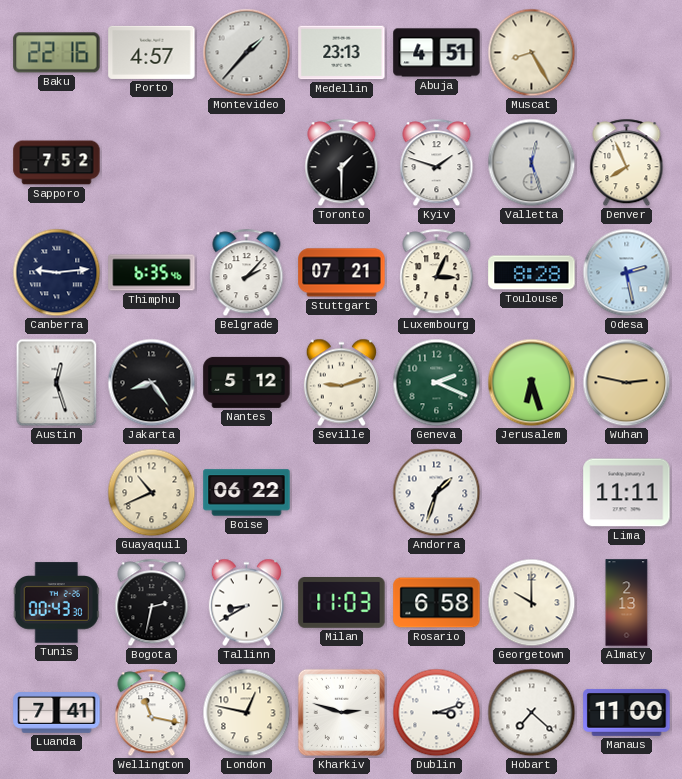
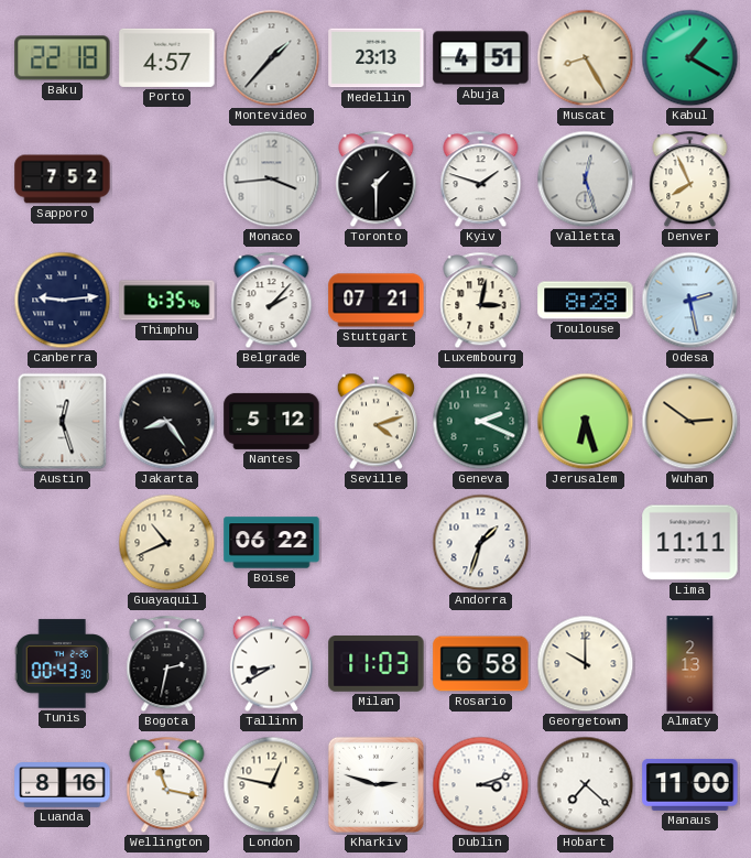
Baku: 22:16 -> 22:18 (63, 58)
Kabul: none -> 1:20 (690, 58)
Monaco: none -> 3:44 (272, 180)
Luxembourg: 3:04 -> 3:02 (481, 301)
Seville: 9:12 -> 4:12 (375, 422)
Wuhan: 2:47 -> 2:51 (690, 422)
Luanda: 7:41 -> 8:16 (63, 785)
